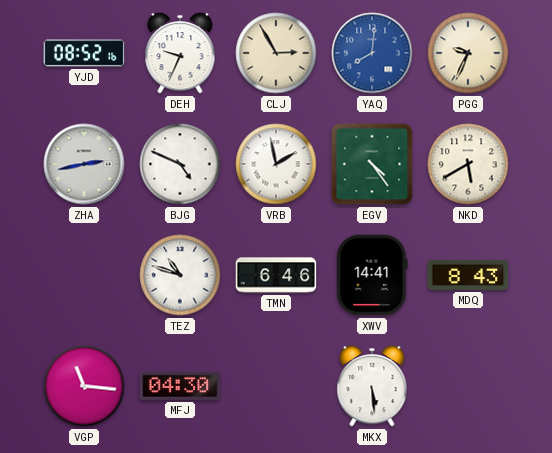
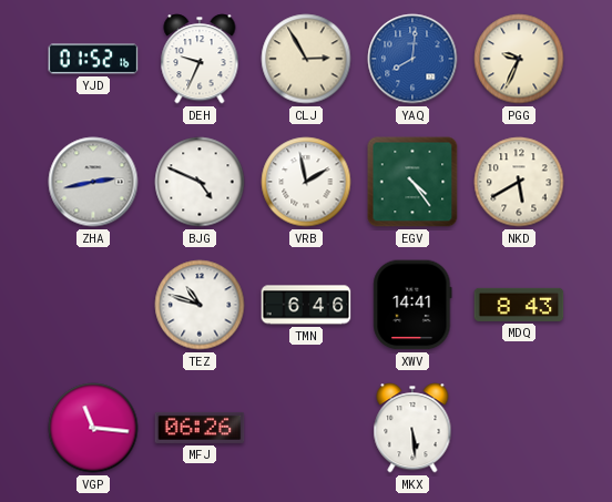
YJD: 08:52 -> 01:52 (93, 59)
MFJ: 04:30 -> 06:26 (200, 428)
